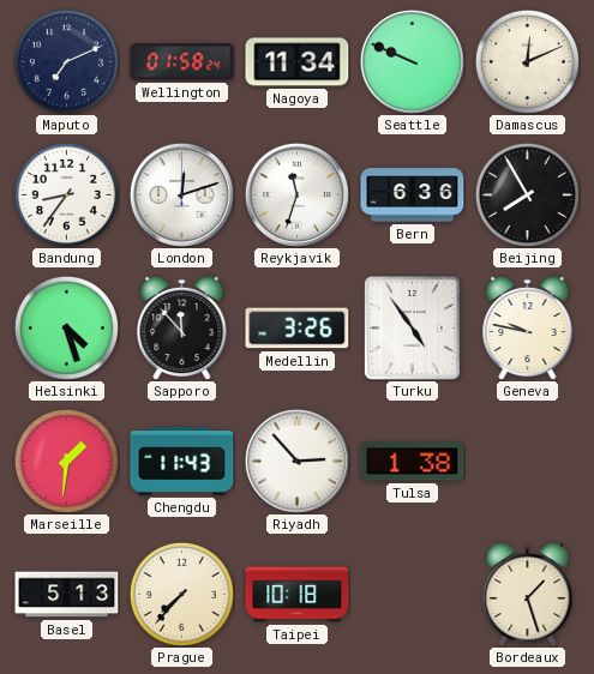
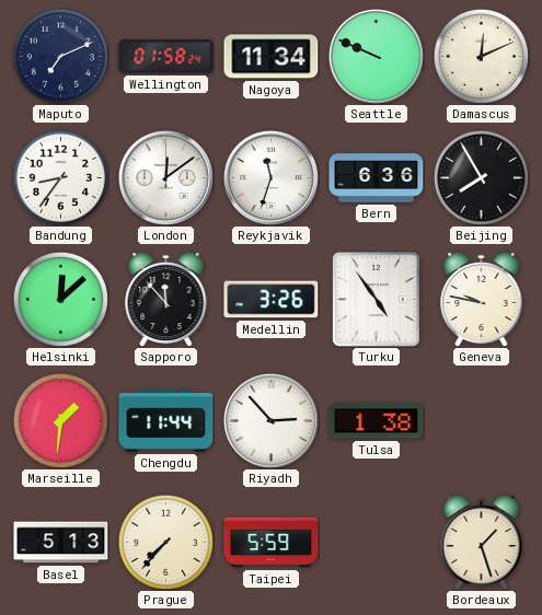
London: 12:12 -> 12:09 (165, 177)
Helsinki: 4:27 -> 12:08 (60, 299)
Chengdu: 11:43 -> 11:44 (166, 421)
Taipei: 10:18 -> 5:59 (272, 543)
